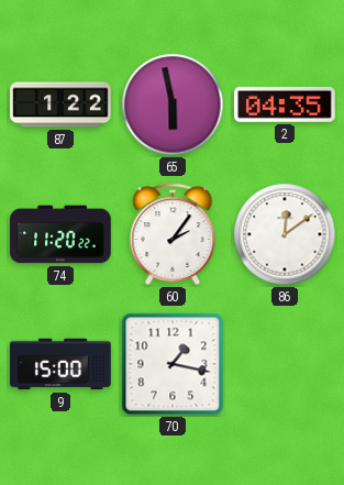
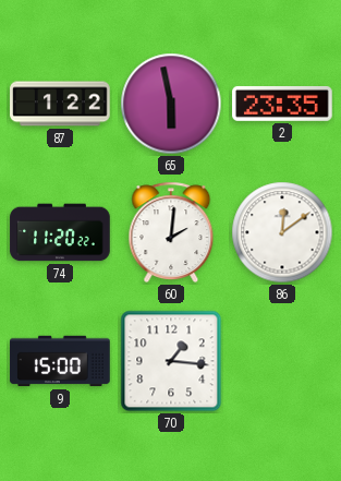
2: 04:35 -> 23:35 (282, 104)
60: 2:06 -> 2:01 (171, 232)
70: 1:17 -> 1:16 (171, 361)
